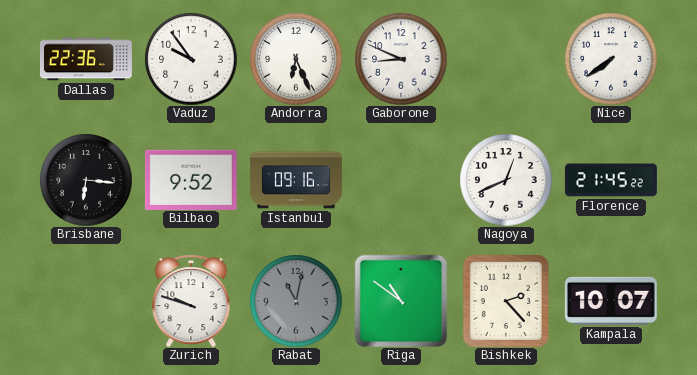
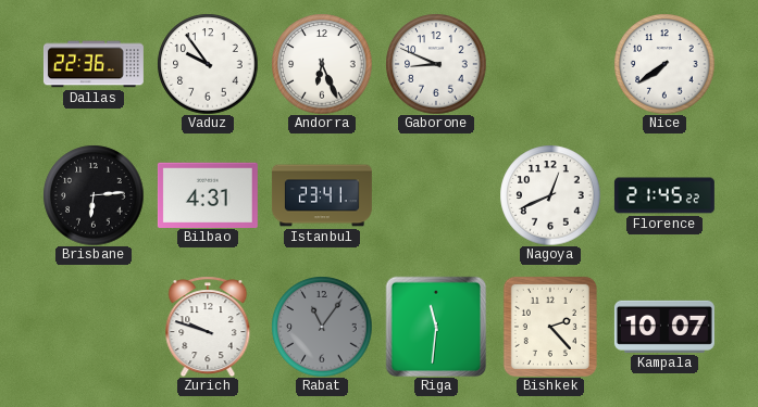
Brisbane: 6:16 -> 6:14 (94, 195)
Bilbao: 9:52 -> 4:31 (208, 194)
Istanbul: 09:16 -> 23:41 (322, 195)
Rabat: 11:02 -> 11:06 (322, 327)
Riga: 10:51 -> 11:31 (436, 327)
